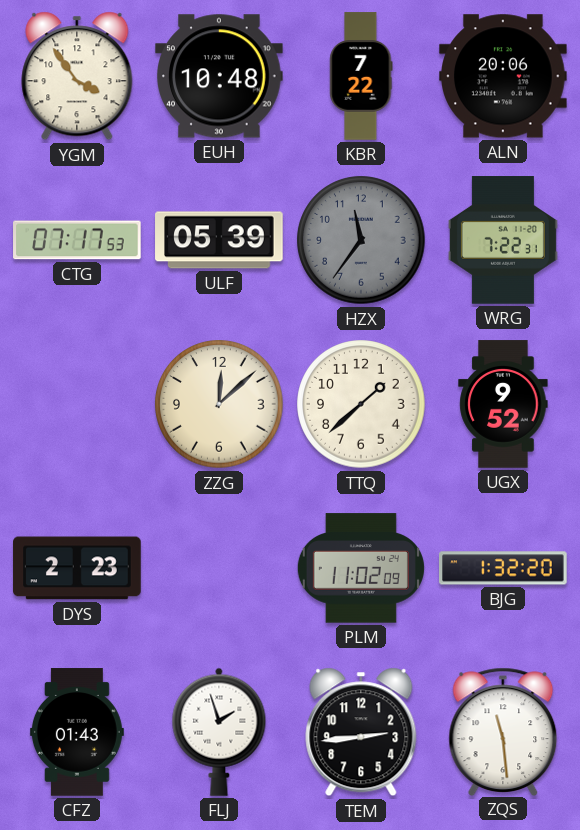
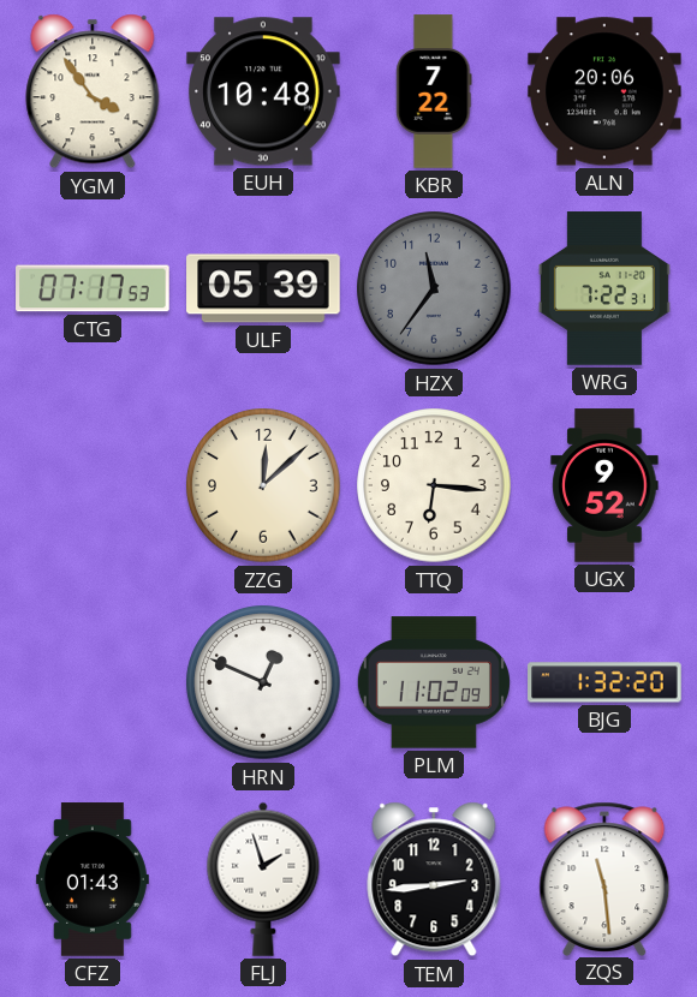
TTQ: 1:38 -> 6:16 (434, 485)
DYS: 2:23 -> none (77, 568)
HRN: none -> 12:49 (263, 682)
